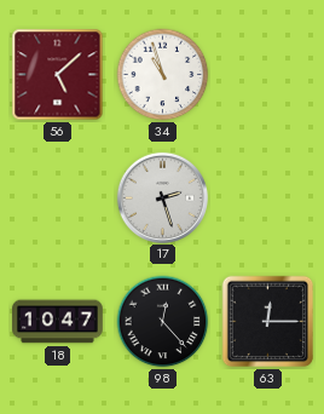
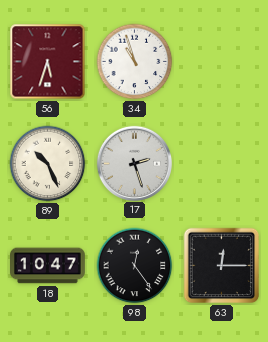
56: 5:08 -> 5:33 (48, 62)
89: none -> 10:26 (48, 164)
98: 12:23 -> 12:24 (135, 266)
